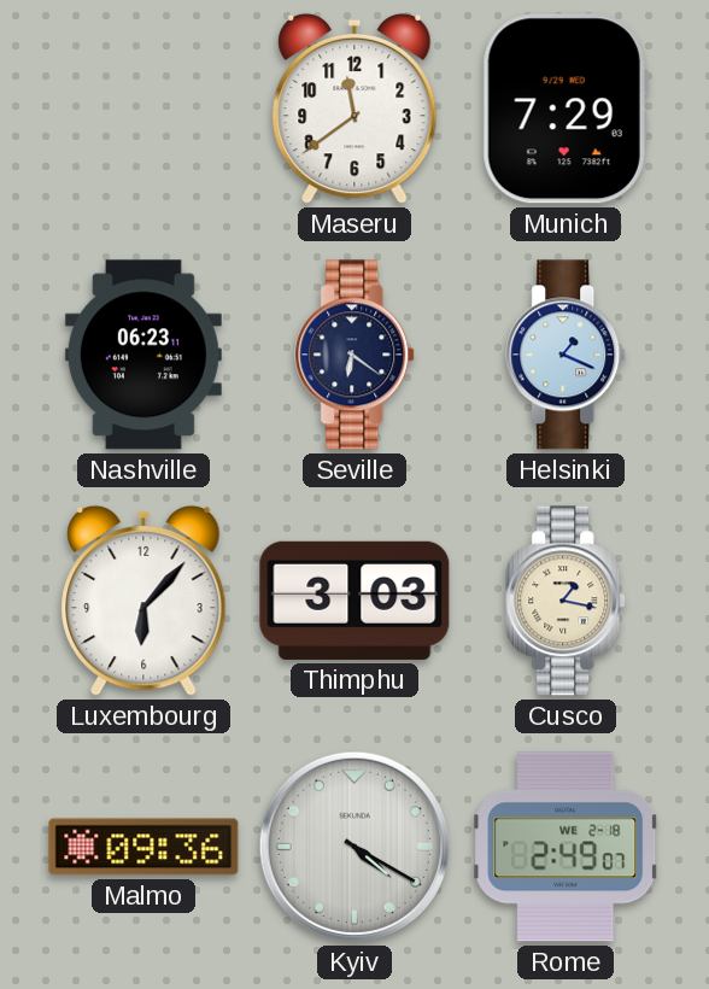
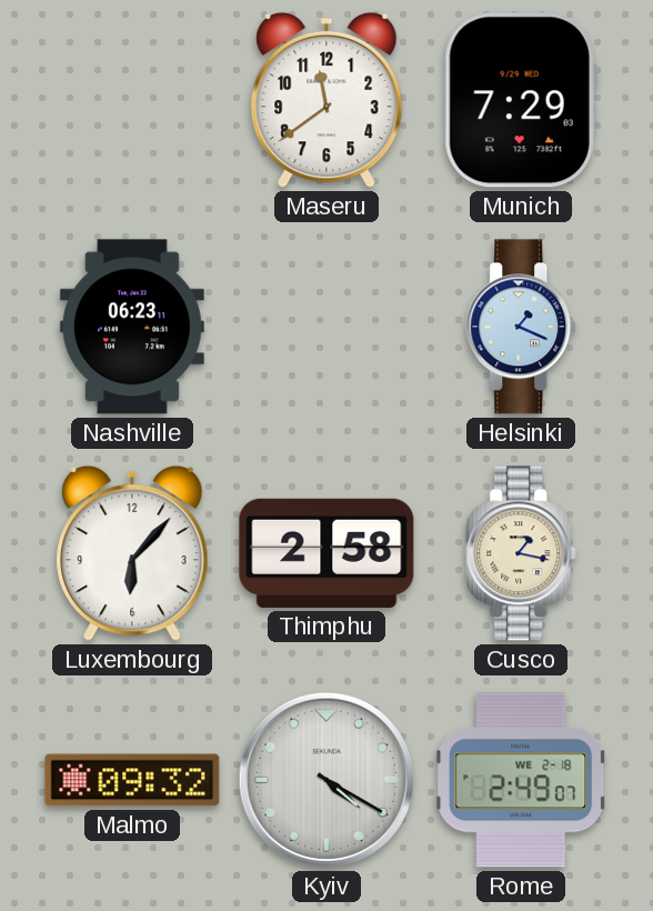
Seville: 6:21 -> none (356, 355)
Thimphu: 3:03 -> 2:58 (326, 553)
Malmo: 09:36 -> 09:32 (132, 780)
